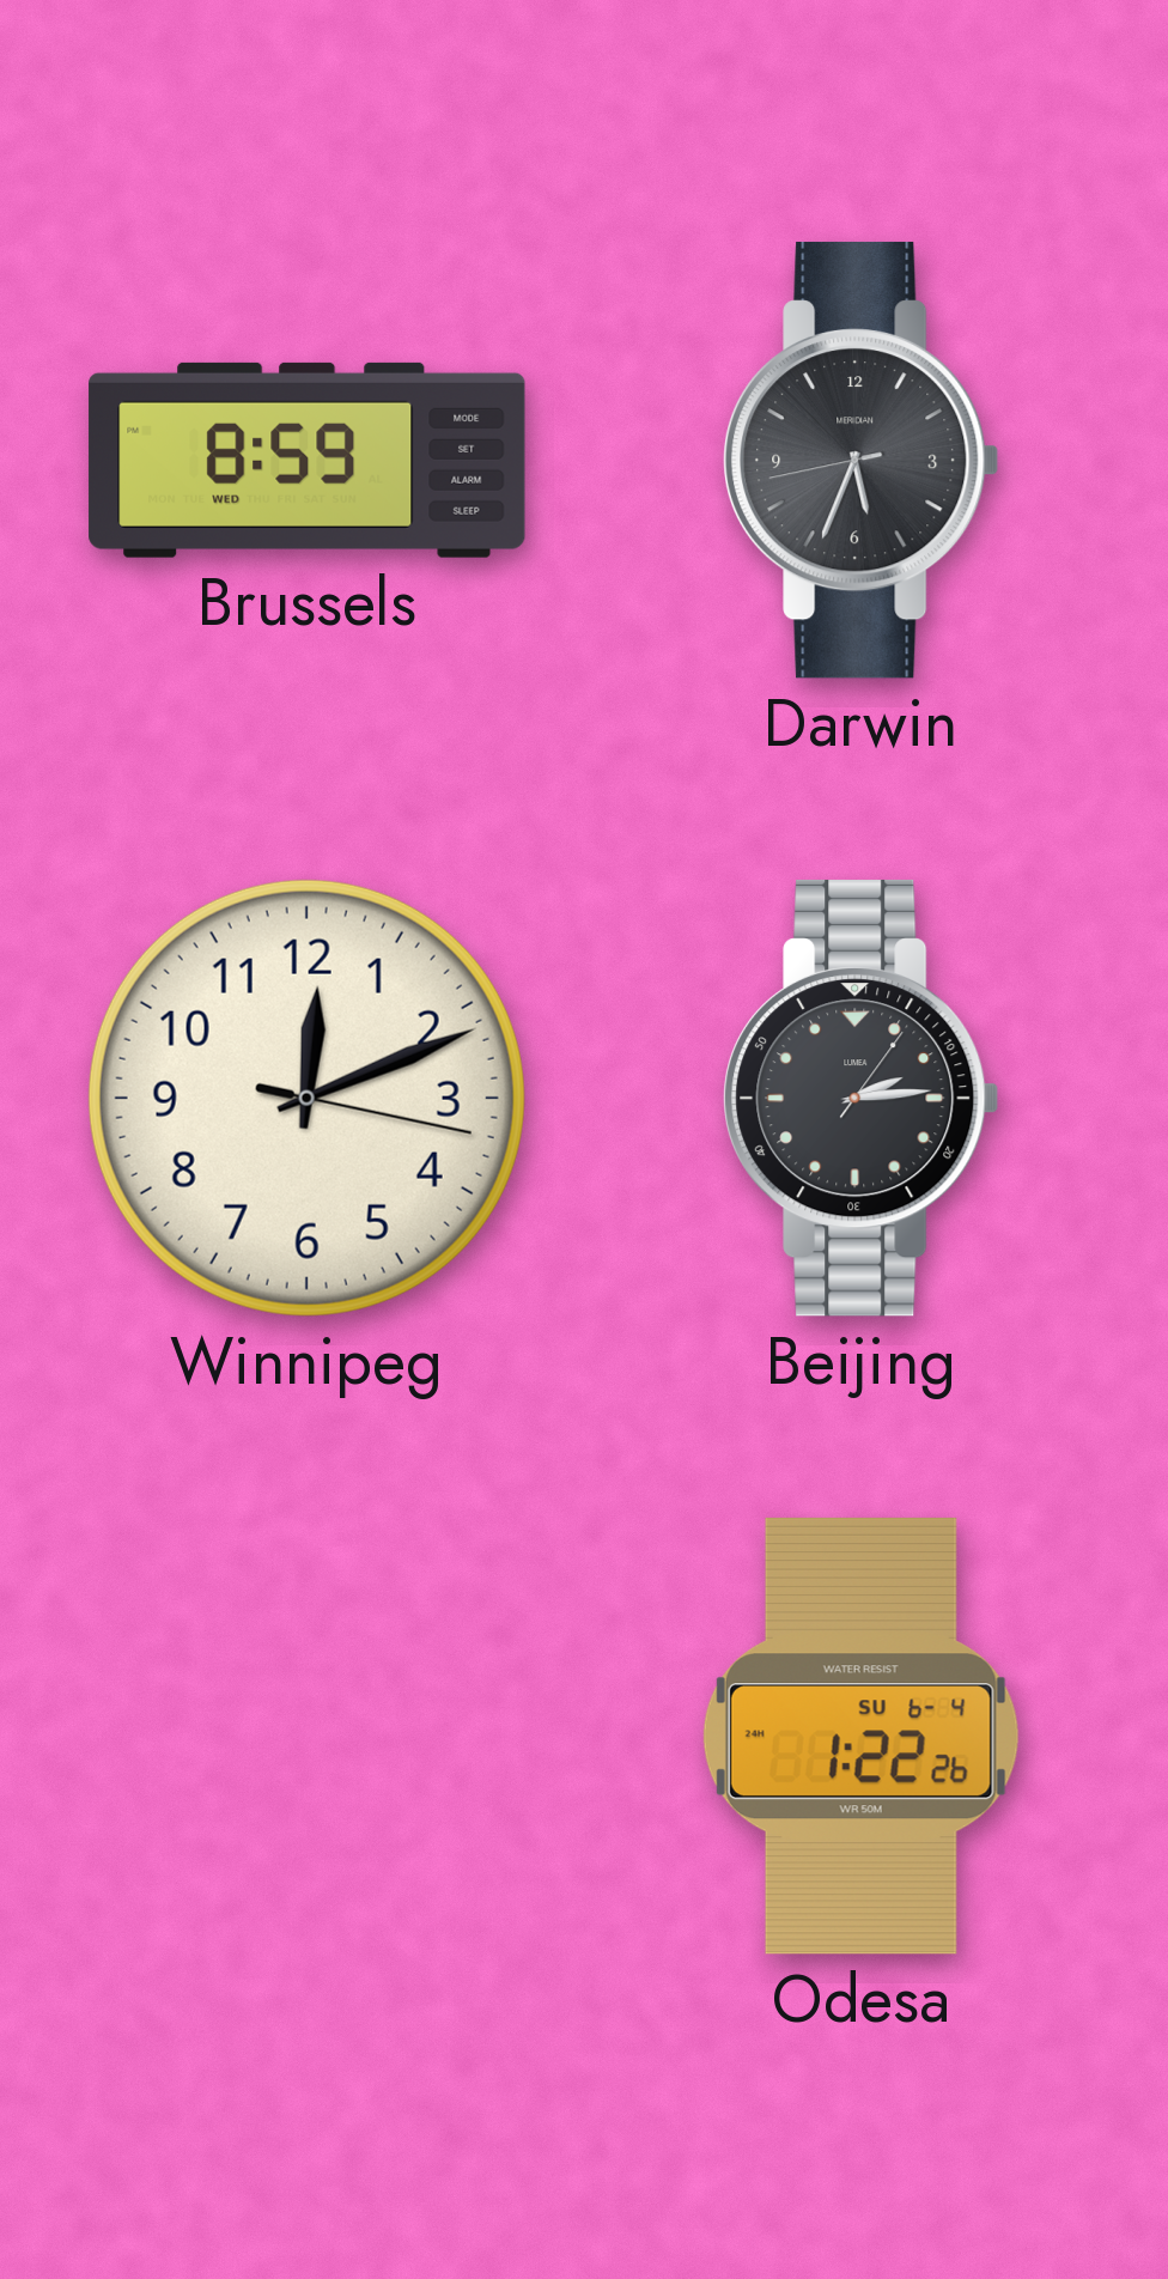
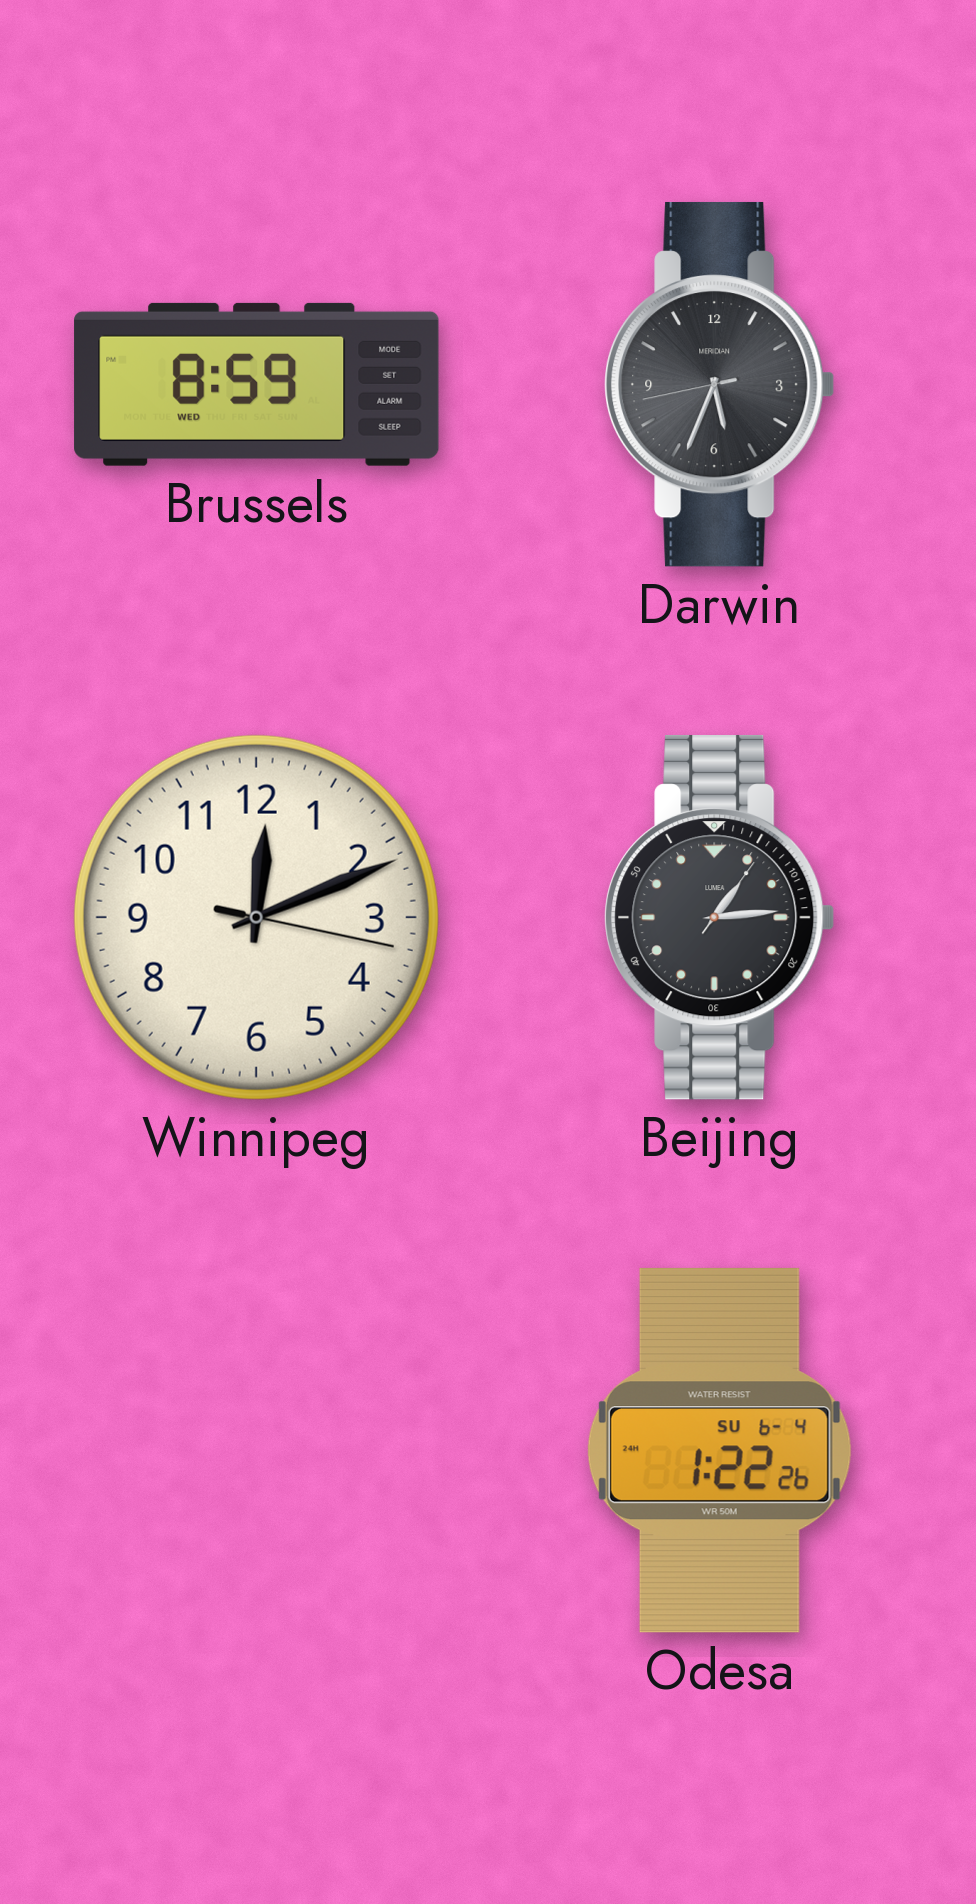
Beijing: 2:14 -> 1:14 (720, 917)
